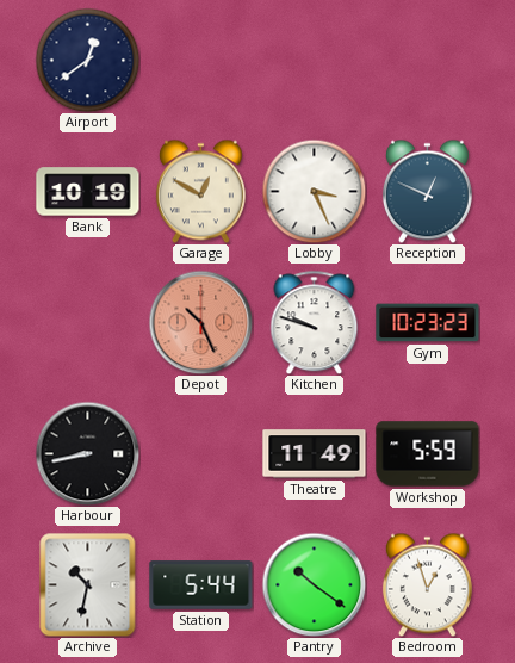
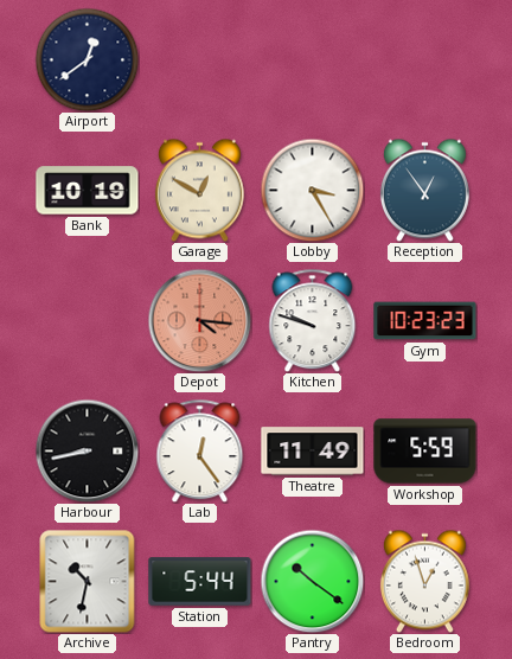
Lobby: 3:26 -> 3:25 (312, 190)
Reception: 12:49 -> 12:54 (424, 190)
Depot: 10:26 -> 4:16 (199, 320)
Lab: none -> 12:24 (200, 450)
